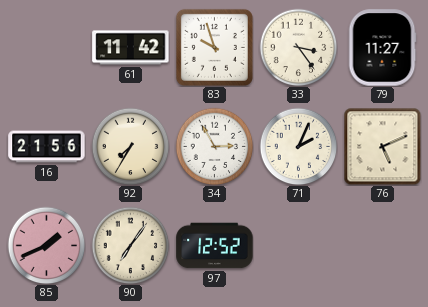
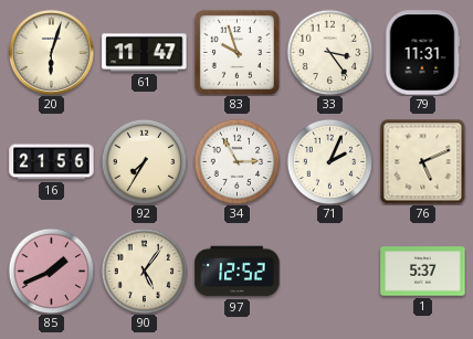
20: none -> 6:03 (51, 52)
61: 11:42 -> 11:47 (145, 53)
79: 11:27 -> 11:31 (422, 53)
90: 7:06 -> 5:06 (144, 271)
1: none -> 5:37 (423, 272)
